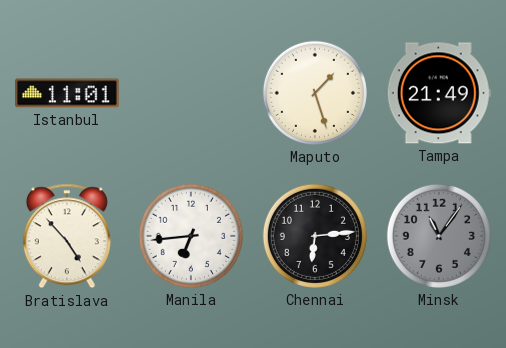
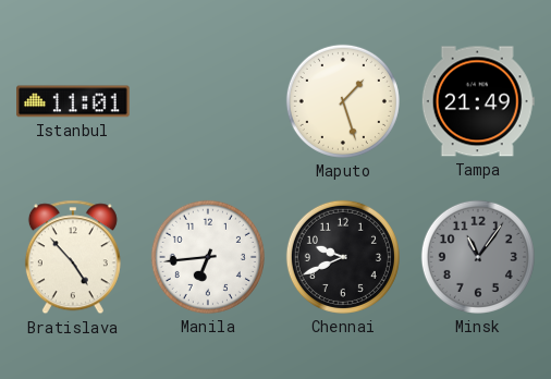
Chennai: 6:14 -> 9:41 (343, 257)
